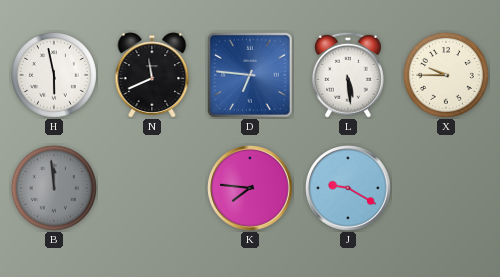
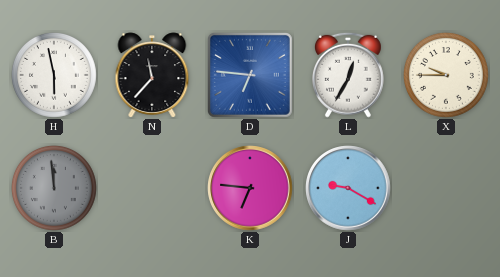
N: 11:41 -> 11:37 (152, 75)
L: 5:29 -> 12:35 (349, 75)
K: 7:46 -> 6:46 (250, 188)
